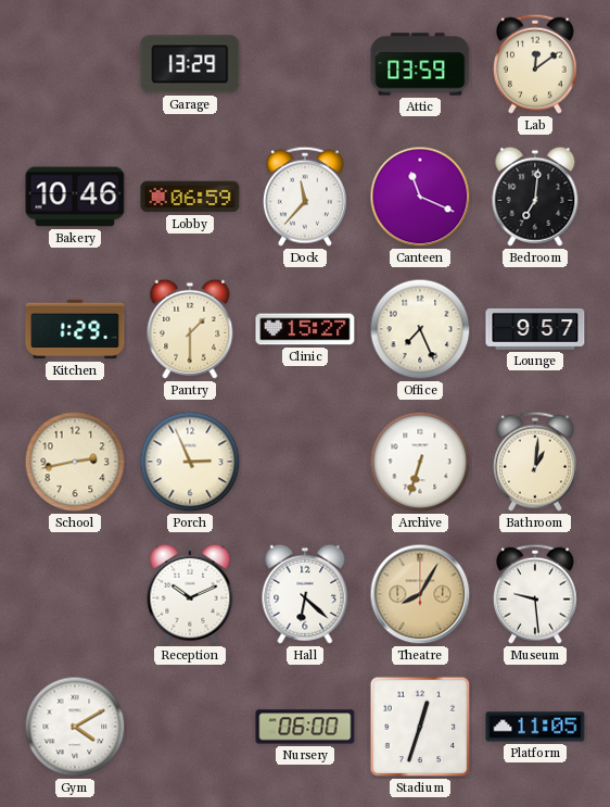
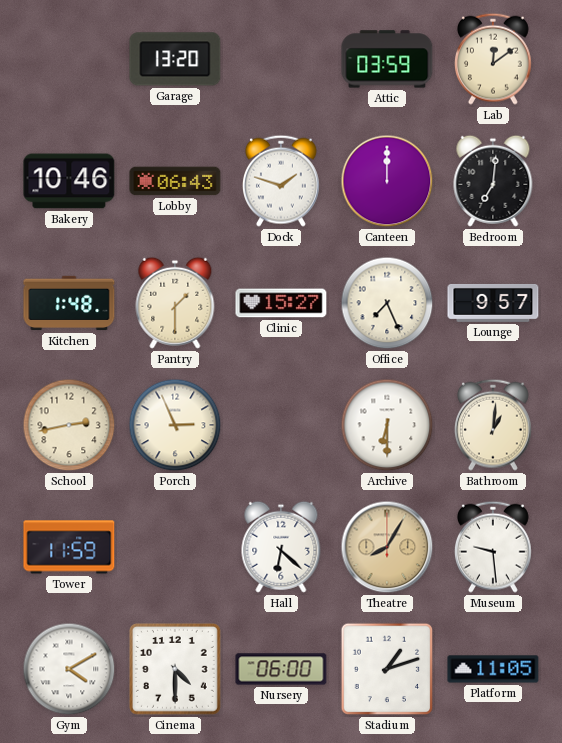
Garage: 13:29 -> 13:20 (175, 59)
Lobby: 06:59 -> 06:43 (175, 181)
Dock: 11:37 -> 1:48 (281, 181)
Canteen: 11:19 -> 12:00 (387, 181)
Kitchen: 1:29 -> 1:48 (69, 303)
Archive: 6:33 -> 6:30 (387, 425)
Tower: none -> 11:59 (69, 547)
Reception: 10:11 -> none (190, 594)
Cinema: none -> 4:30 (175, 669)
Stadium: 12:33 -> 1:12 (387, 669)
